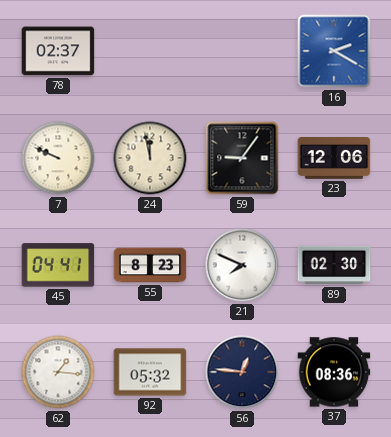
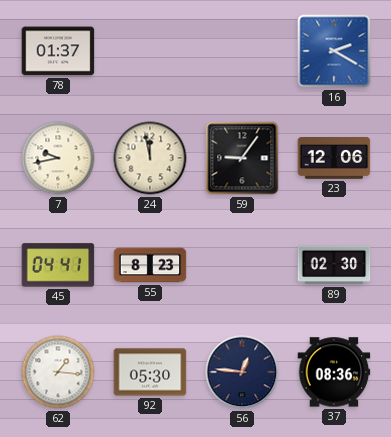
78: 02:37 -> 01:37 (58, 51)
7: 9:49 -> 9:43 (58, 158)
21: 7:49 -> none (242, 265)
92: 05:32 -> 05:30 (150, 372)
